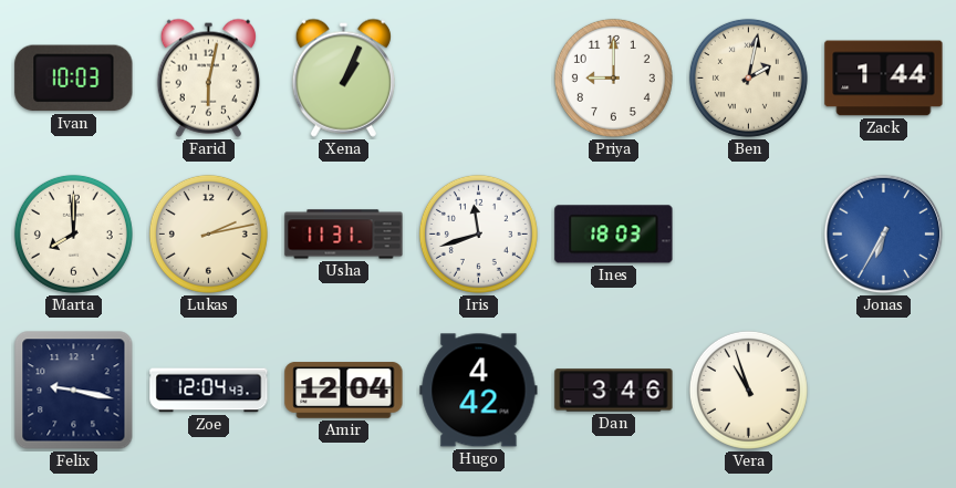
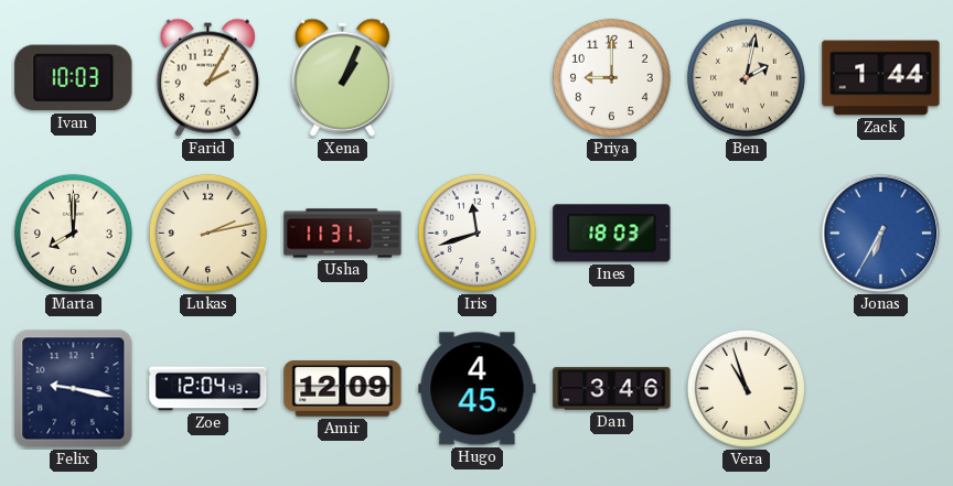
Farid: 6:02 -> 2:05 (207, 77)
Amir: 12:04 -> 12:09 (343, 389)
Hugo: 4:42 -> 4:45 (478, 389)
